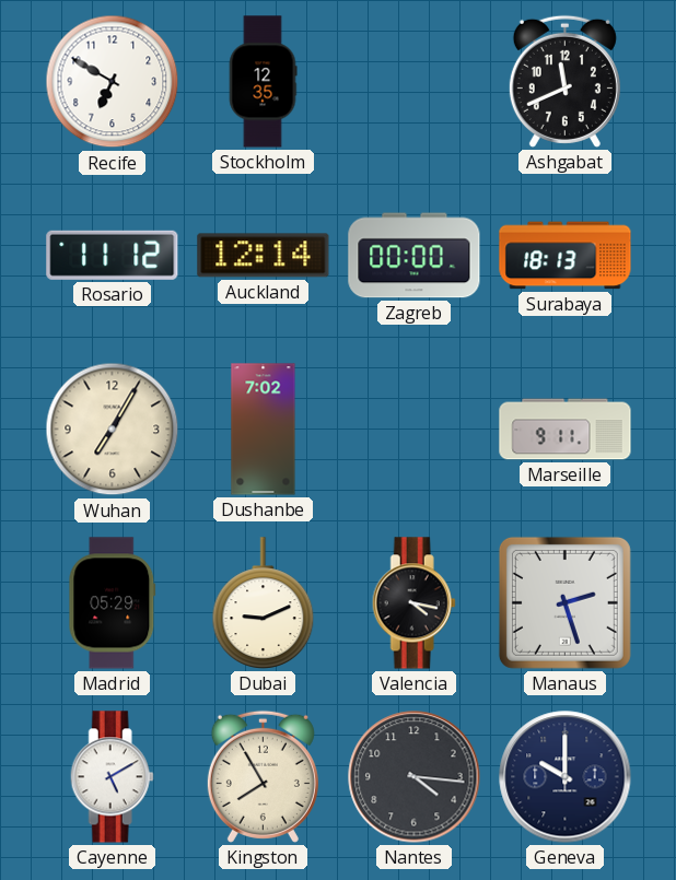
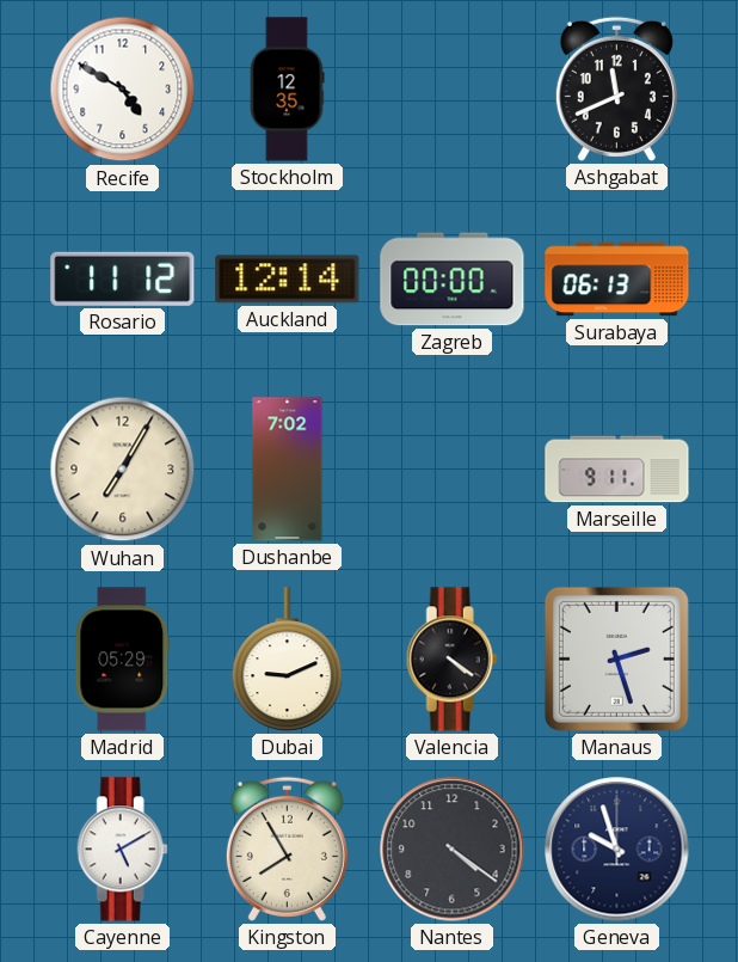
Recife: 6:50 -> 4:50 (123, 90)
Surabaya: 18:13 -> 06:13 (617, 280)
Valencia: 4:17 -> 4:21 (451, 660)
Nantes: 4:16 -> 4:21 (453, 850)
Geneva: 10:00 -> 9:57 (617, 850)
